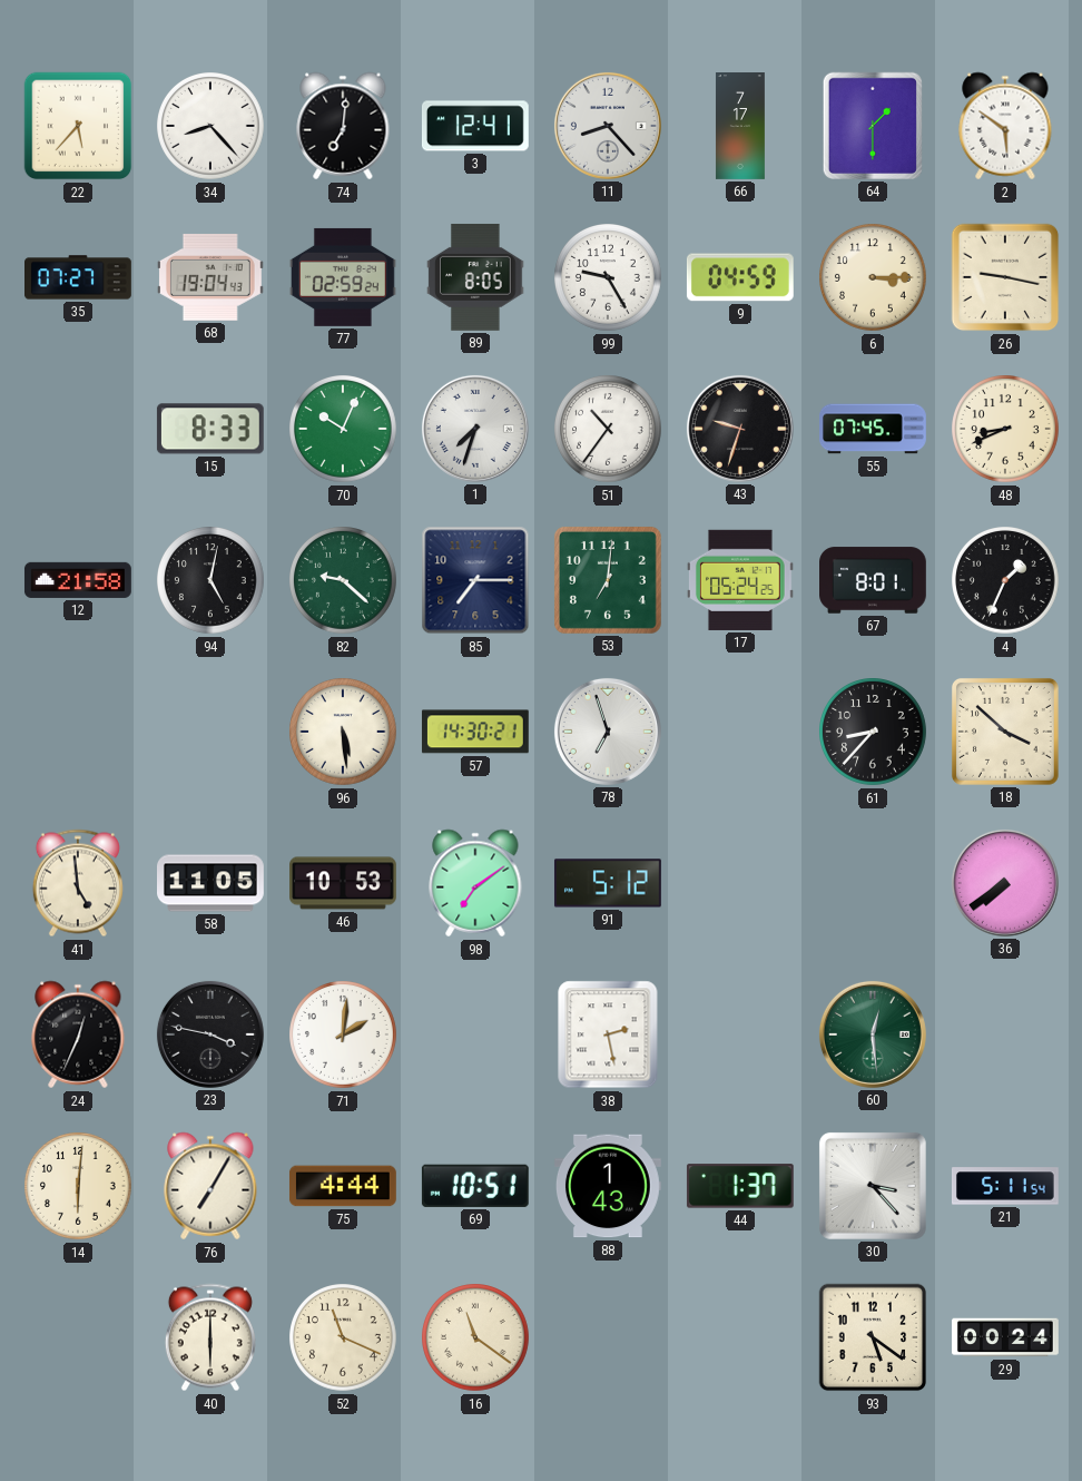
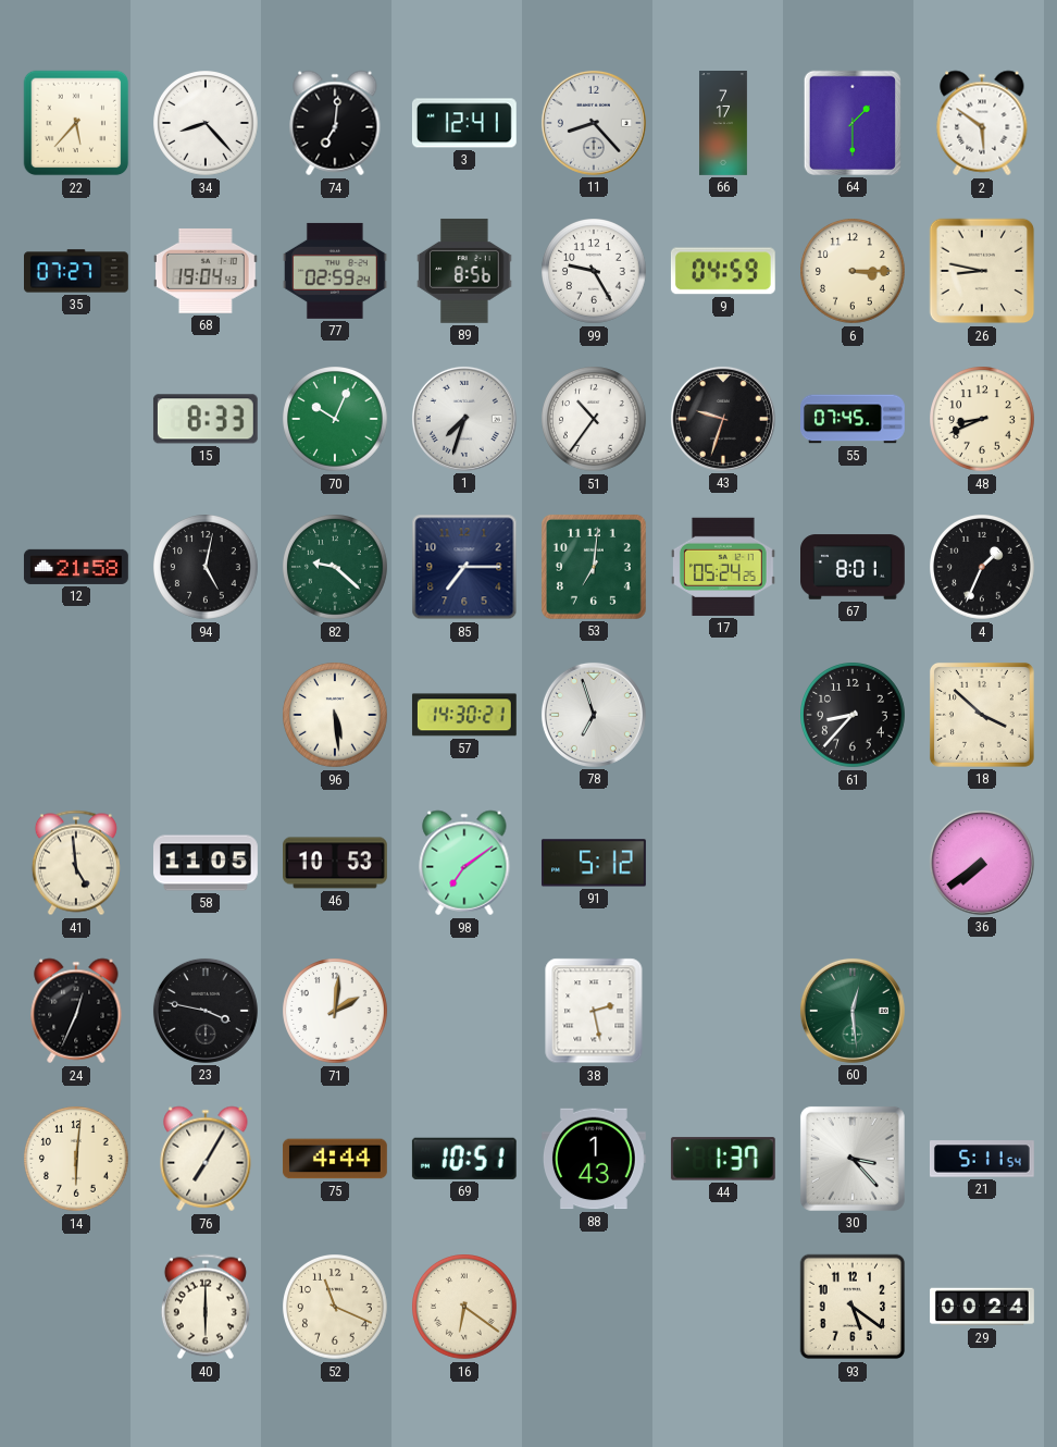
89: 8:05 -> 8:56 (464, 271)
26: 9:17 -> 8:47 (982, 271)
16: 11:21 -> 6:21 (465, 1308)
